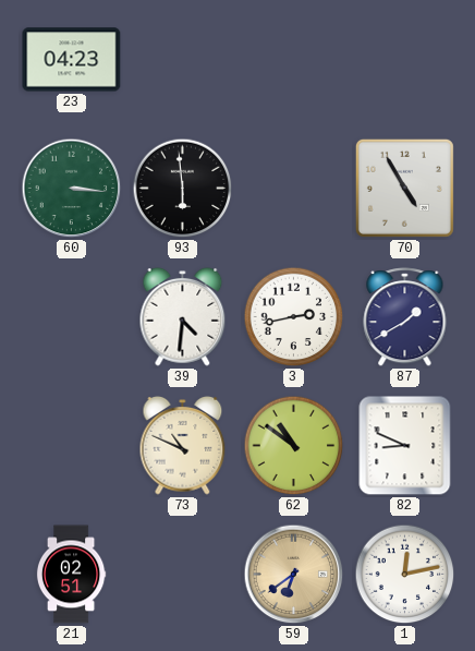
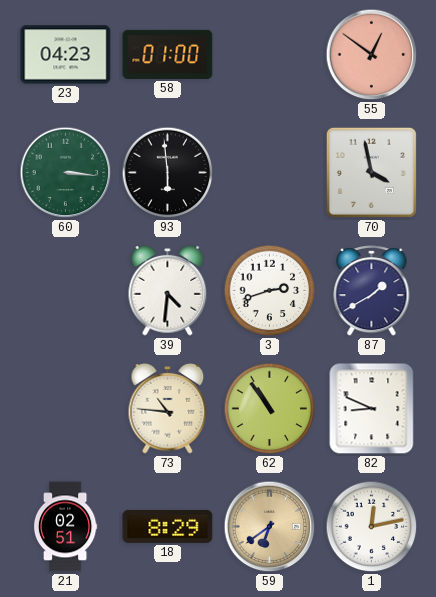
58: none -> 01:00 (168, 54)
55: none -> 12:51 (372, 55)
70: 4:55 -> 3:58 (371, 172)
3: 2:43 -> 2:42 (270, 291)
73: 10:49 -> 10:46 (168, 409)
62: 10:51 -> 10:54 (270, 409)
18: none -> 8:29 (168, 526)
